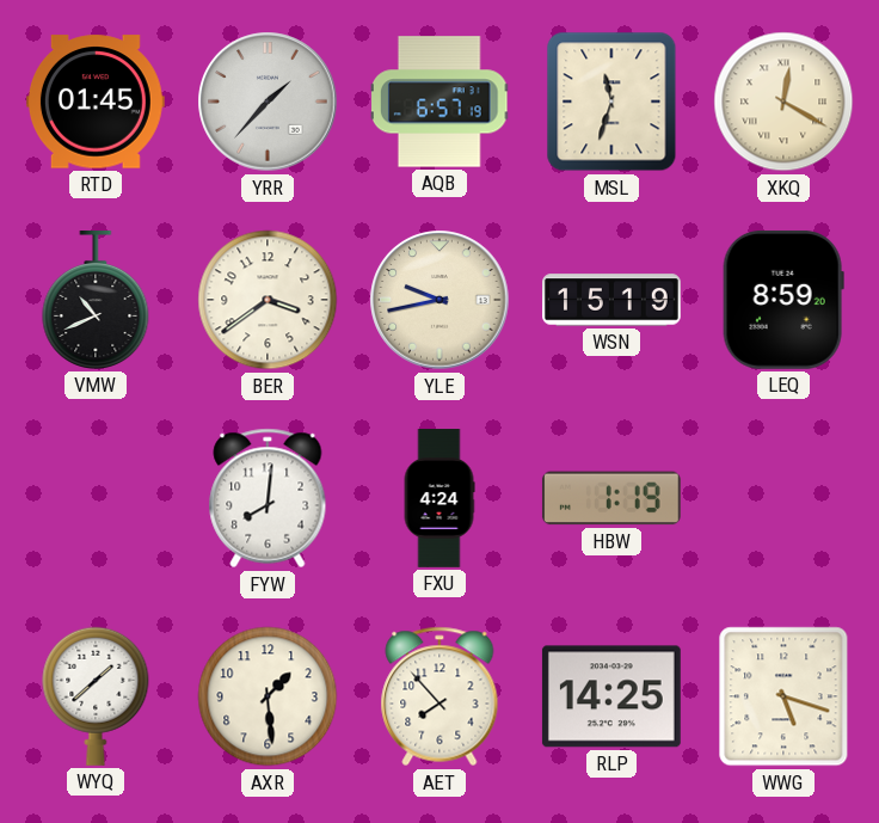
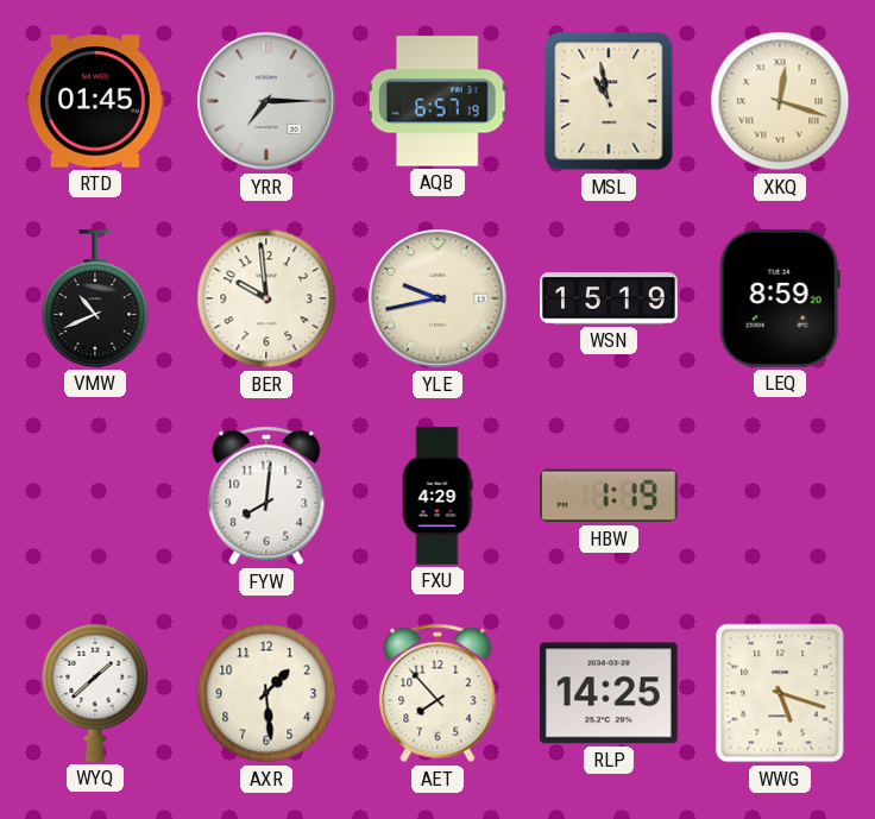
YRR: 1:37 -> 7:15 (266, 101)
MSL: 11:33 -> 10:58 (609, 101)
XKQ: 12:20 -> 12:18 (780, 101)
BER: 3:39 -> 9:59 (266, 298)
FXU: 4:24 -> 4:29 (437, 496)
